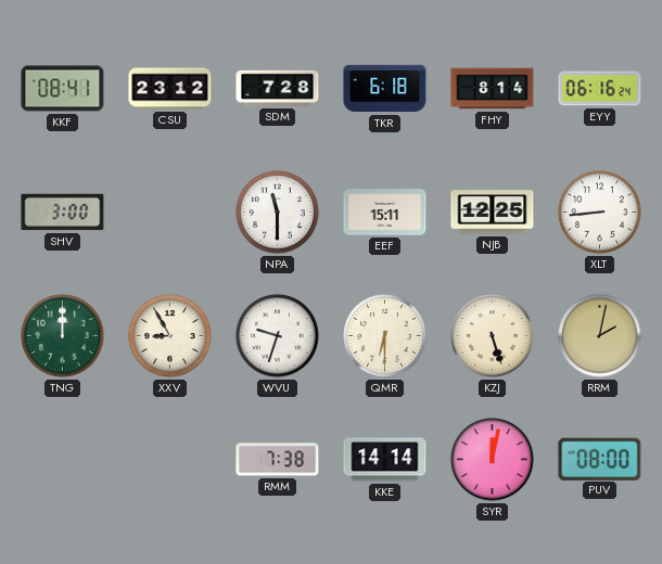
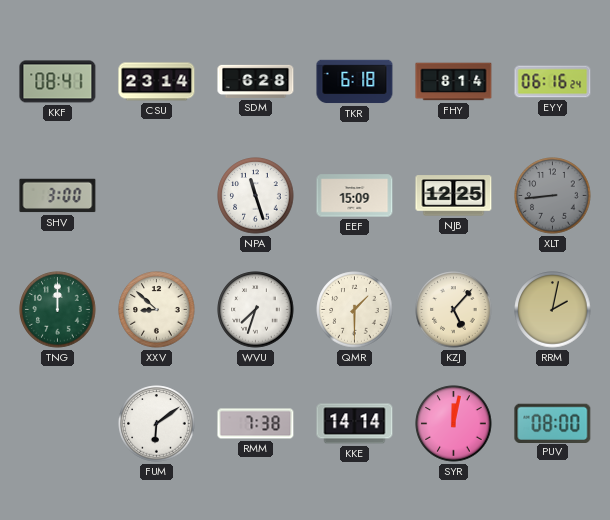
CSU: 23:12 -> 23:14 (157, 82)
SDM: 7:28 -> 6:28 (256, 81)
NPA: 11:30 -> 11:27 (256, 196)
EEF: 15:11 -> 15:09 (355, 196)
XLT dial: white -> grey (553, 196)
XXV: 8:55 -> 8:52 (157, 310)
WVU: 9:33 -> 7:33 (256, 310)
QMR: 6:30 -> 1:30 (355, 310)
KZJ: 5:27 -> 5:07 (454, 310)
FUM: none -> 6:09 (157, 424)
